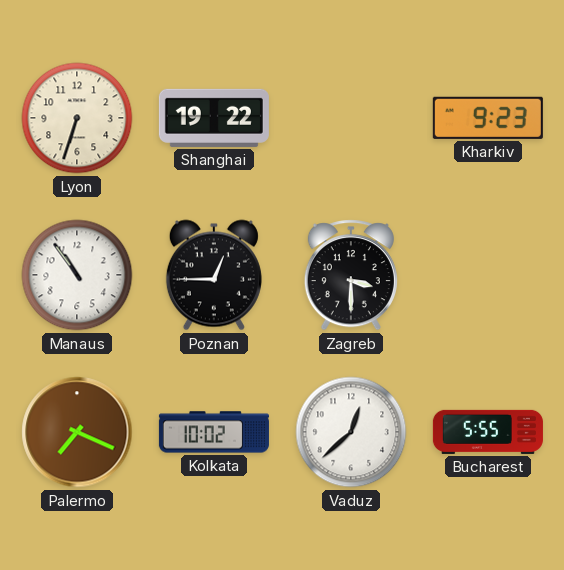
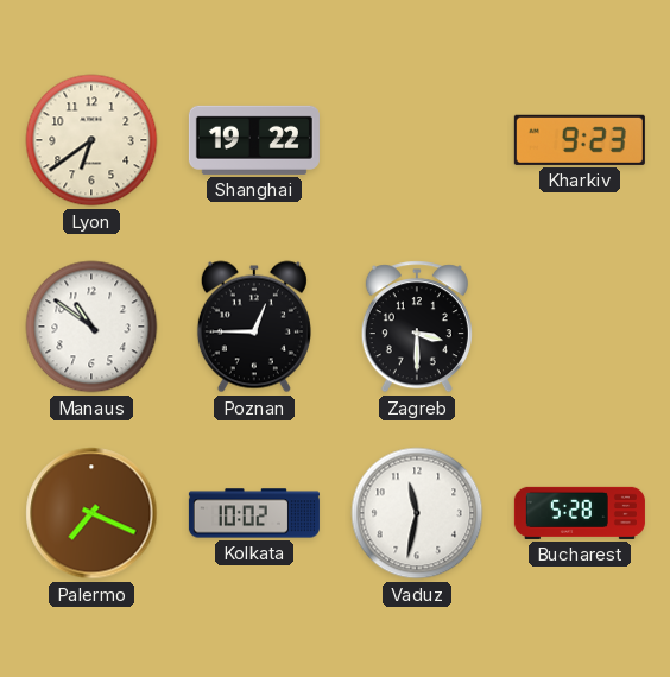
Lyon: 6:33 -> 6:39 (91, 140)
Manaus: 10:54 -> 10:51 (91, 327)
Vaduz: 12:38 -> 11:32 (417, 513)
Bucharest: 5:55 -> 5:28 (580, 513)
